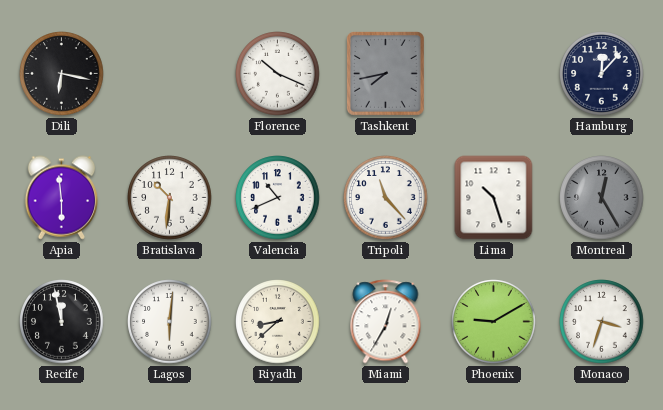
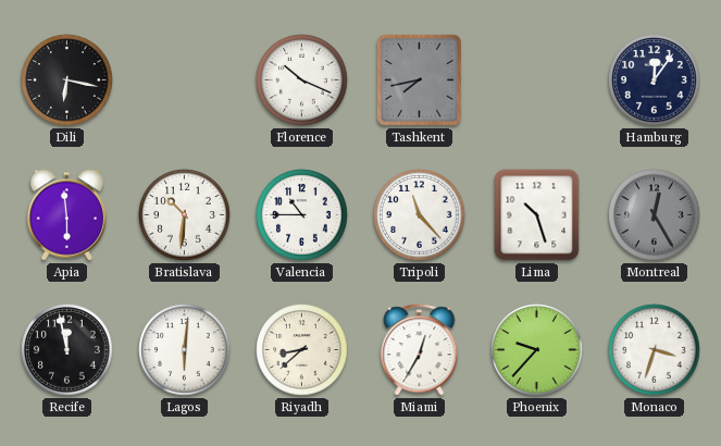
Hamburg: 12:07 -> 12:06 (655, 80)
Valencia: 10:41 -> 10:45 (302, 215)
Phoenix: 9:10 -> 9:37 (537, 350)
